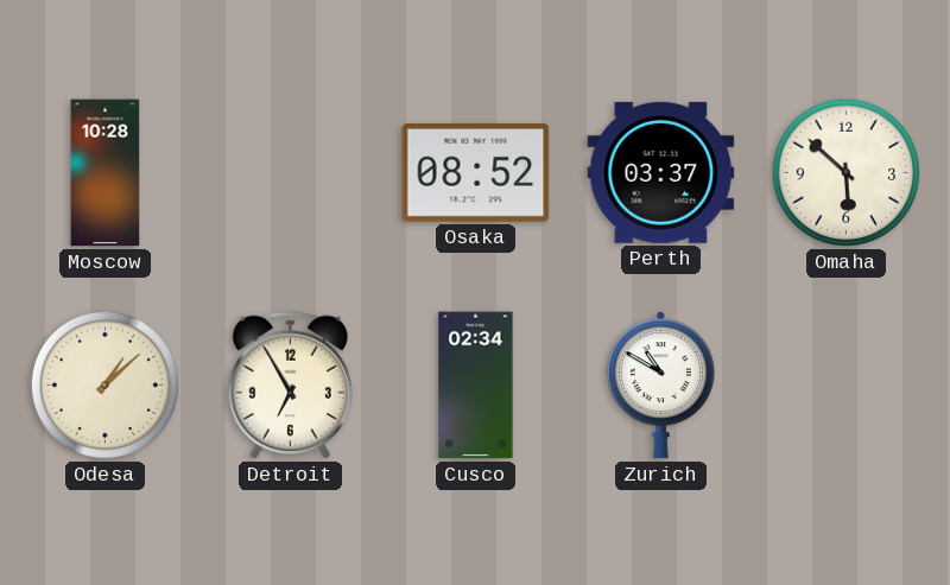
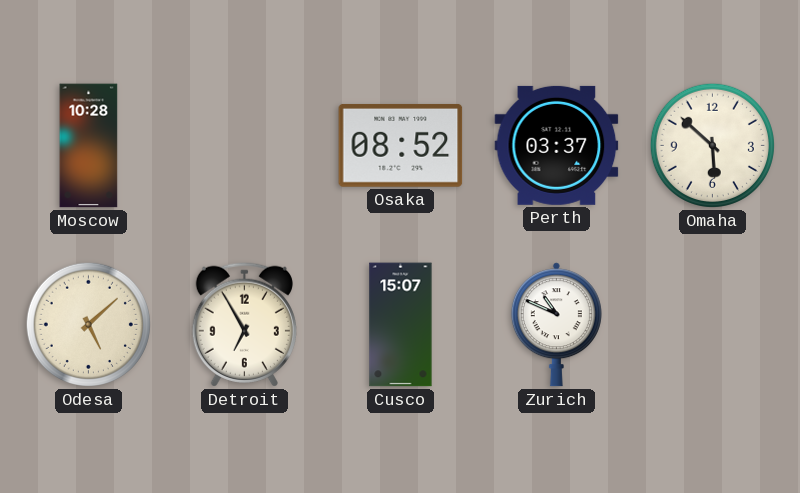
Odesa: 1:08 -> 5:08 (88, 324)
Cusco: 02:34 -> 15:07 (401, 325)
Zurich: 10:50 -> 10:49 (556, 325)
